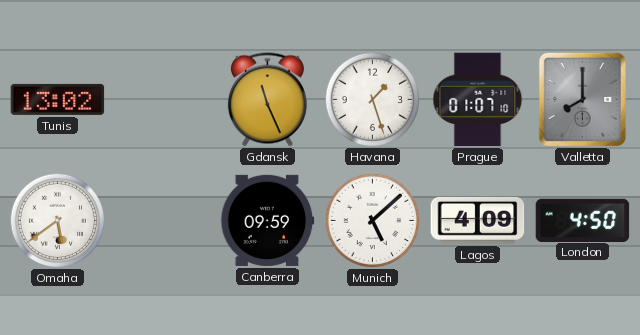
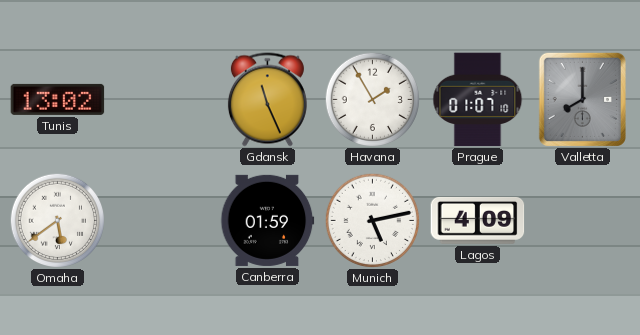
Havana: 1:27 -> 1:55 (372, 99)
Canberra: 09:59 -> 01:59 (268, 220)
Munich: 5:08 -> 5:13 (372, 220)
London: 4:50 -> none (583, 220)
